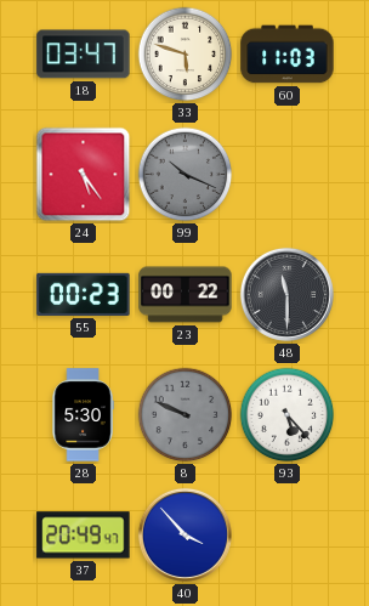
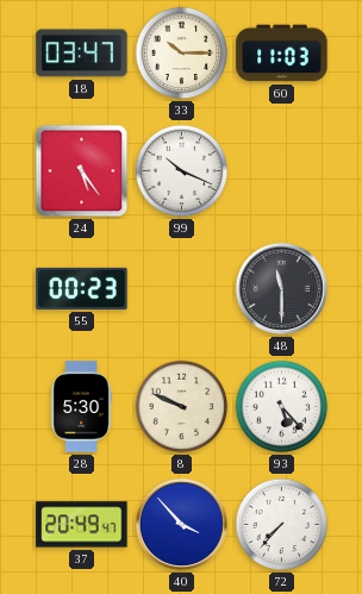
33: 5:48 -> 10:15 (182, 54)
99 dial: grey -> white (182, 171)
23: 00:22 -> none (186, 295)
8 dial: grey -> cream (182, 407)
72: none -> 7:37 (282, 525)
